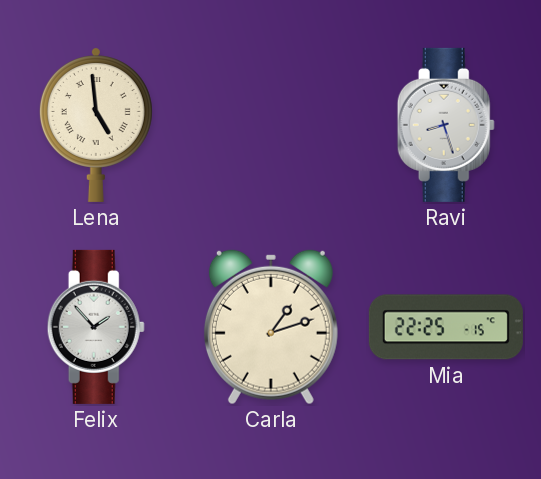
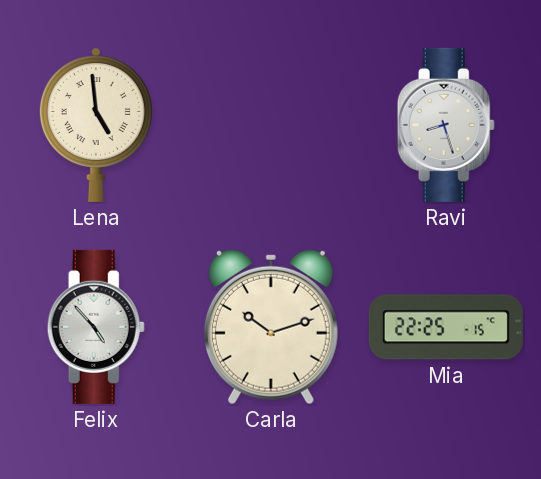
Felix: 1:53 -> 4:53 (96, 327)
Carla: 1:12 -> 10:12 (271, 327)
